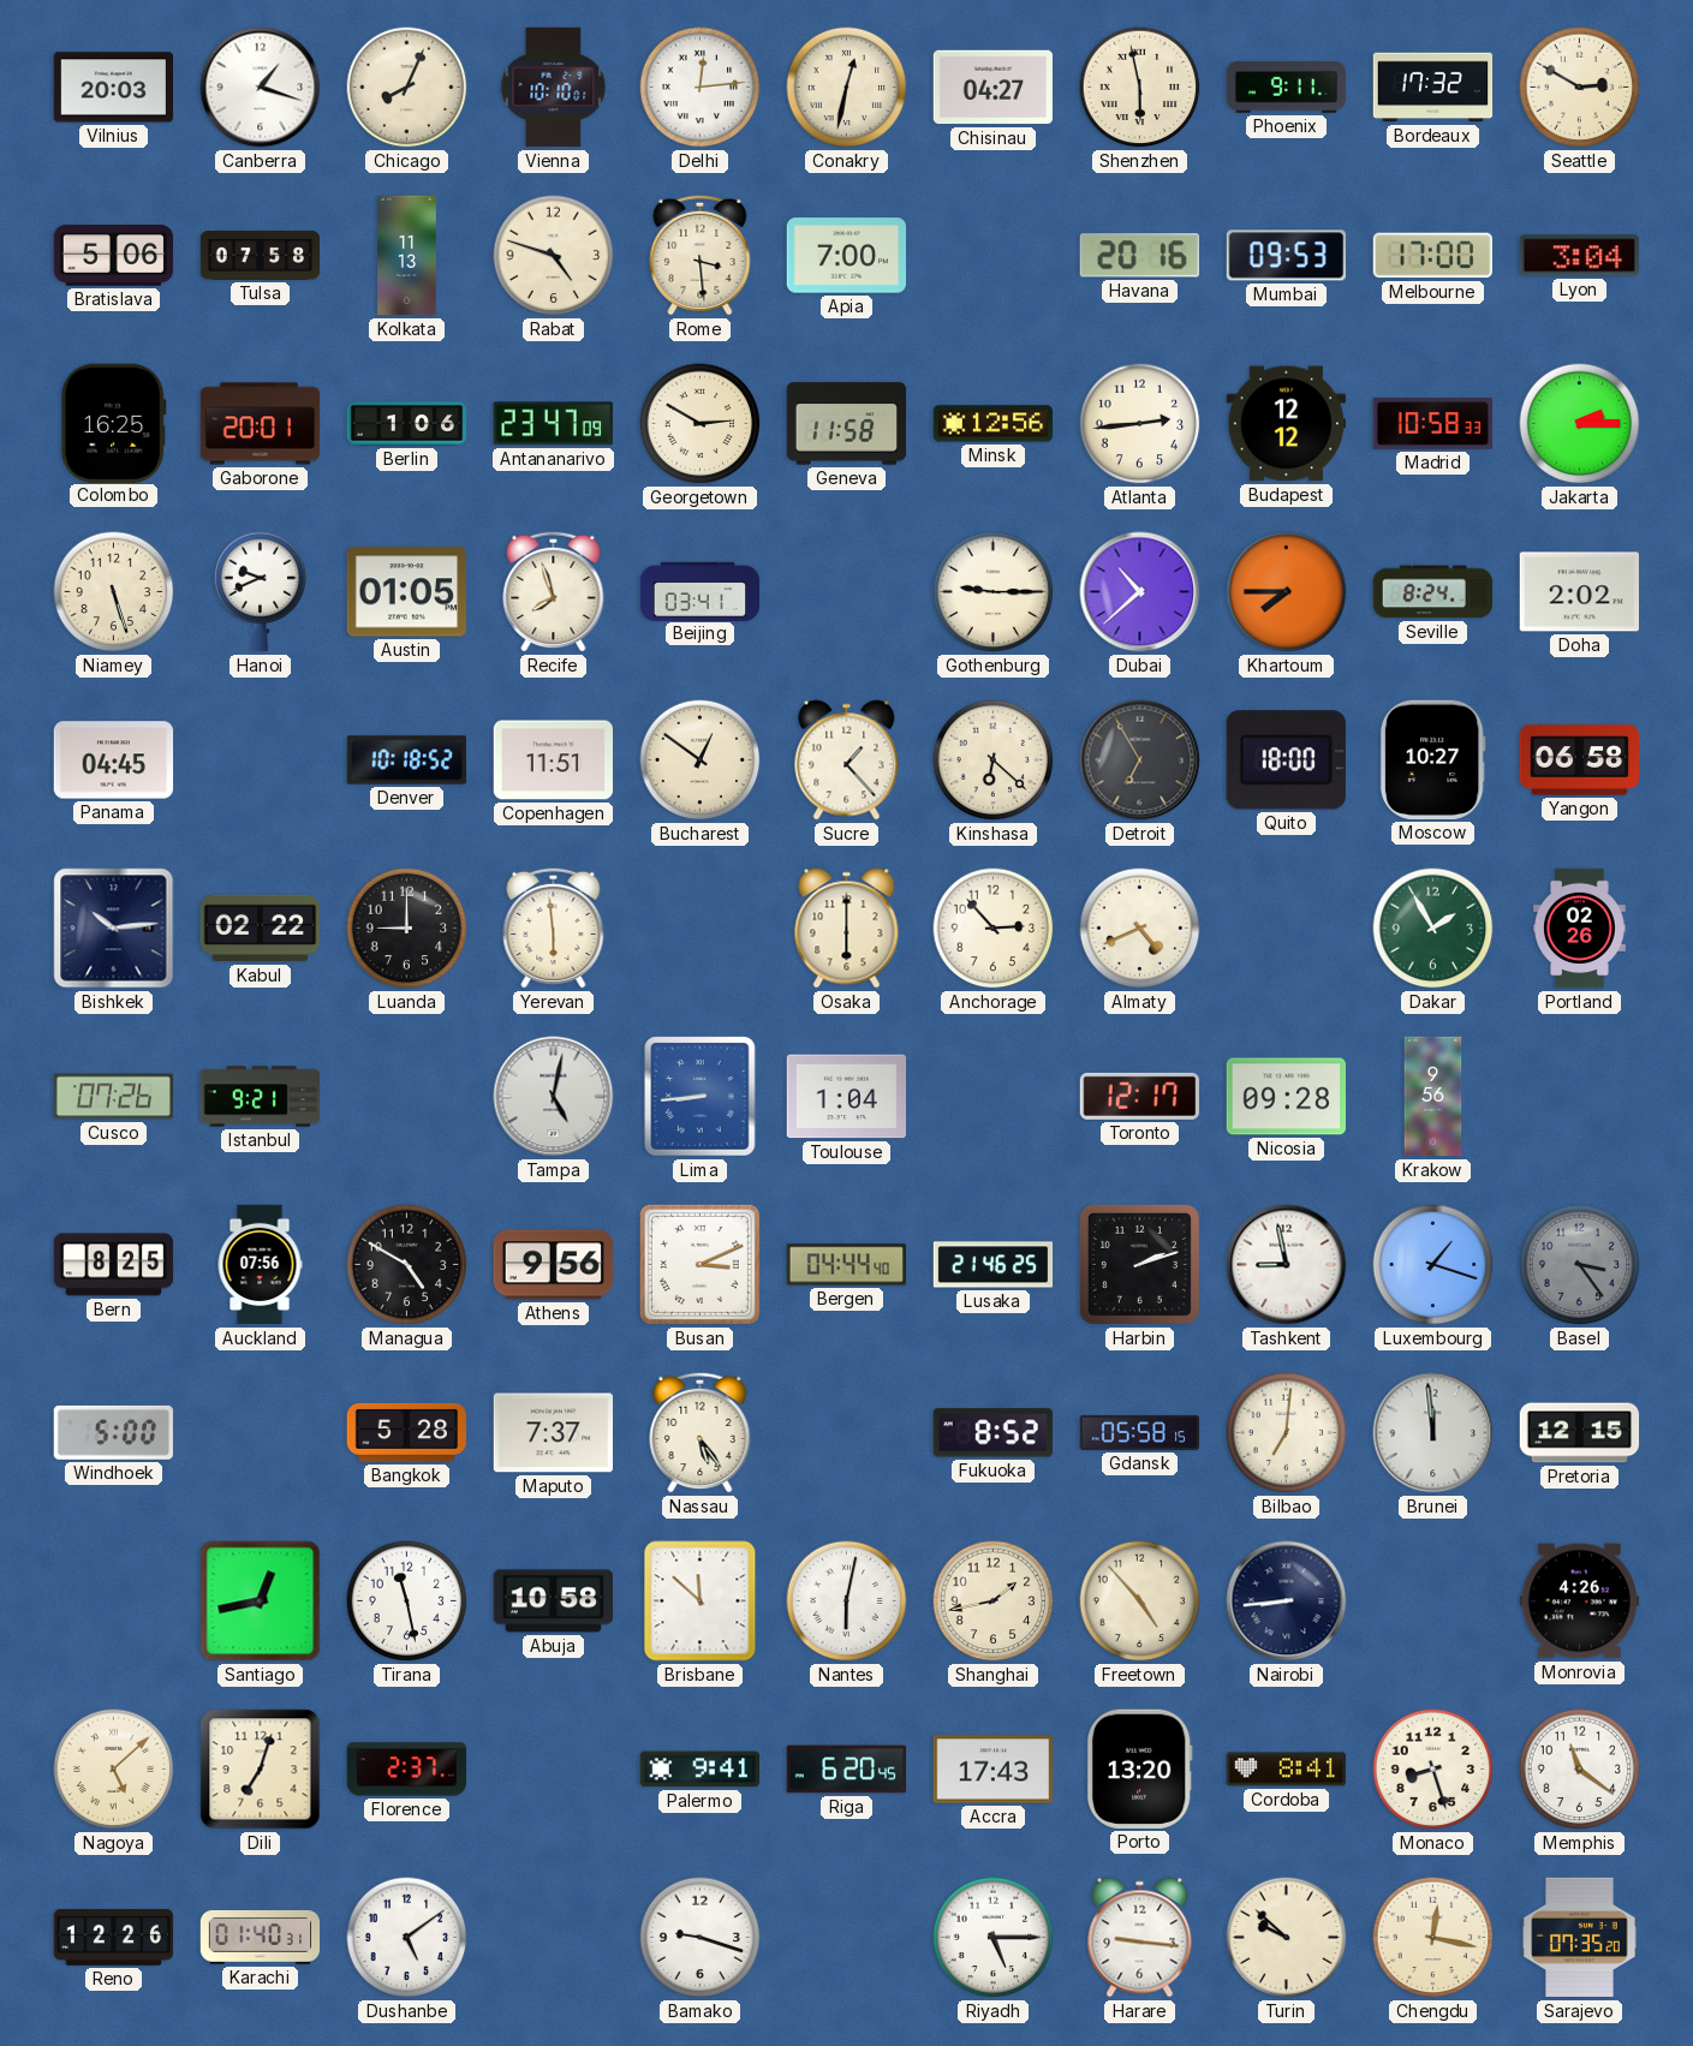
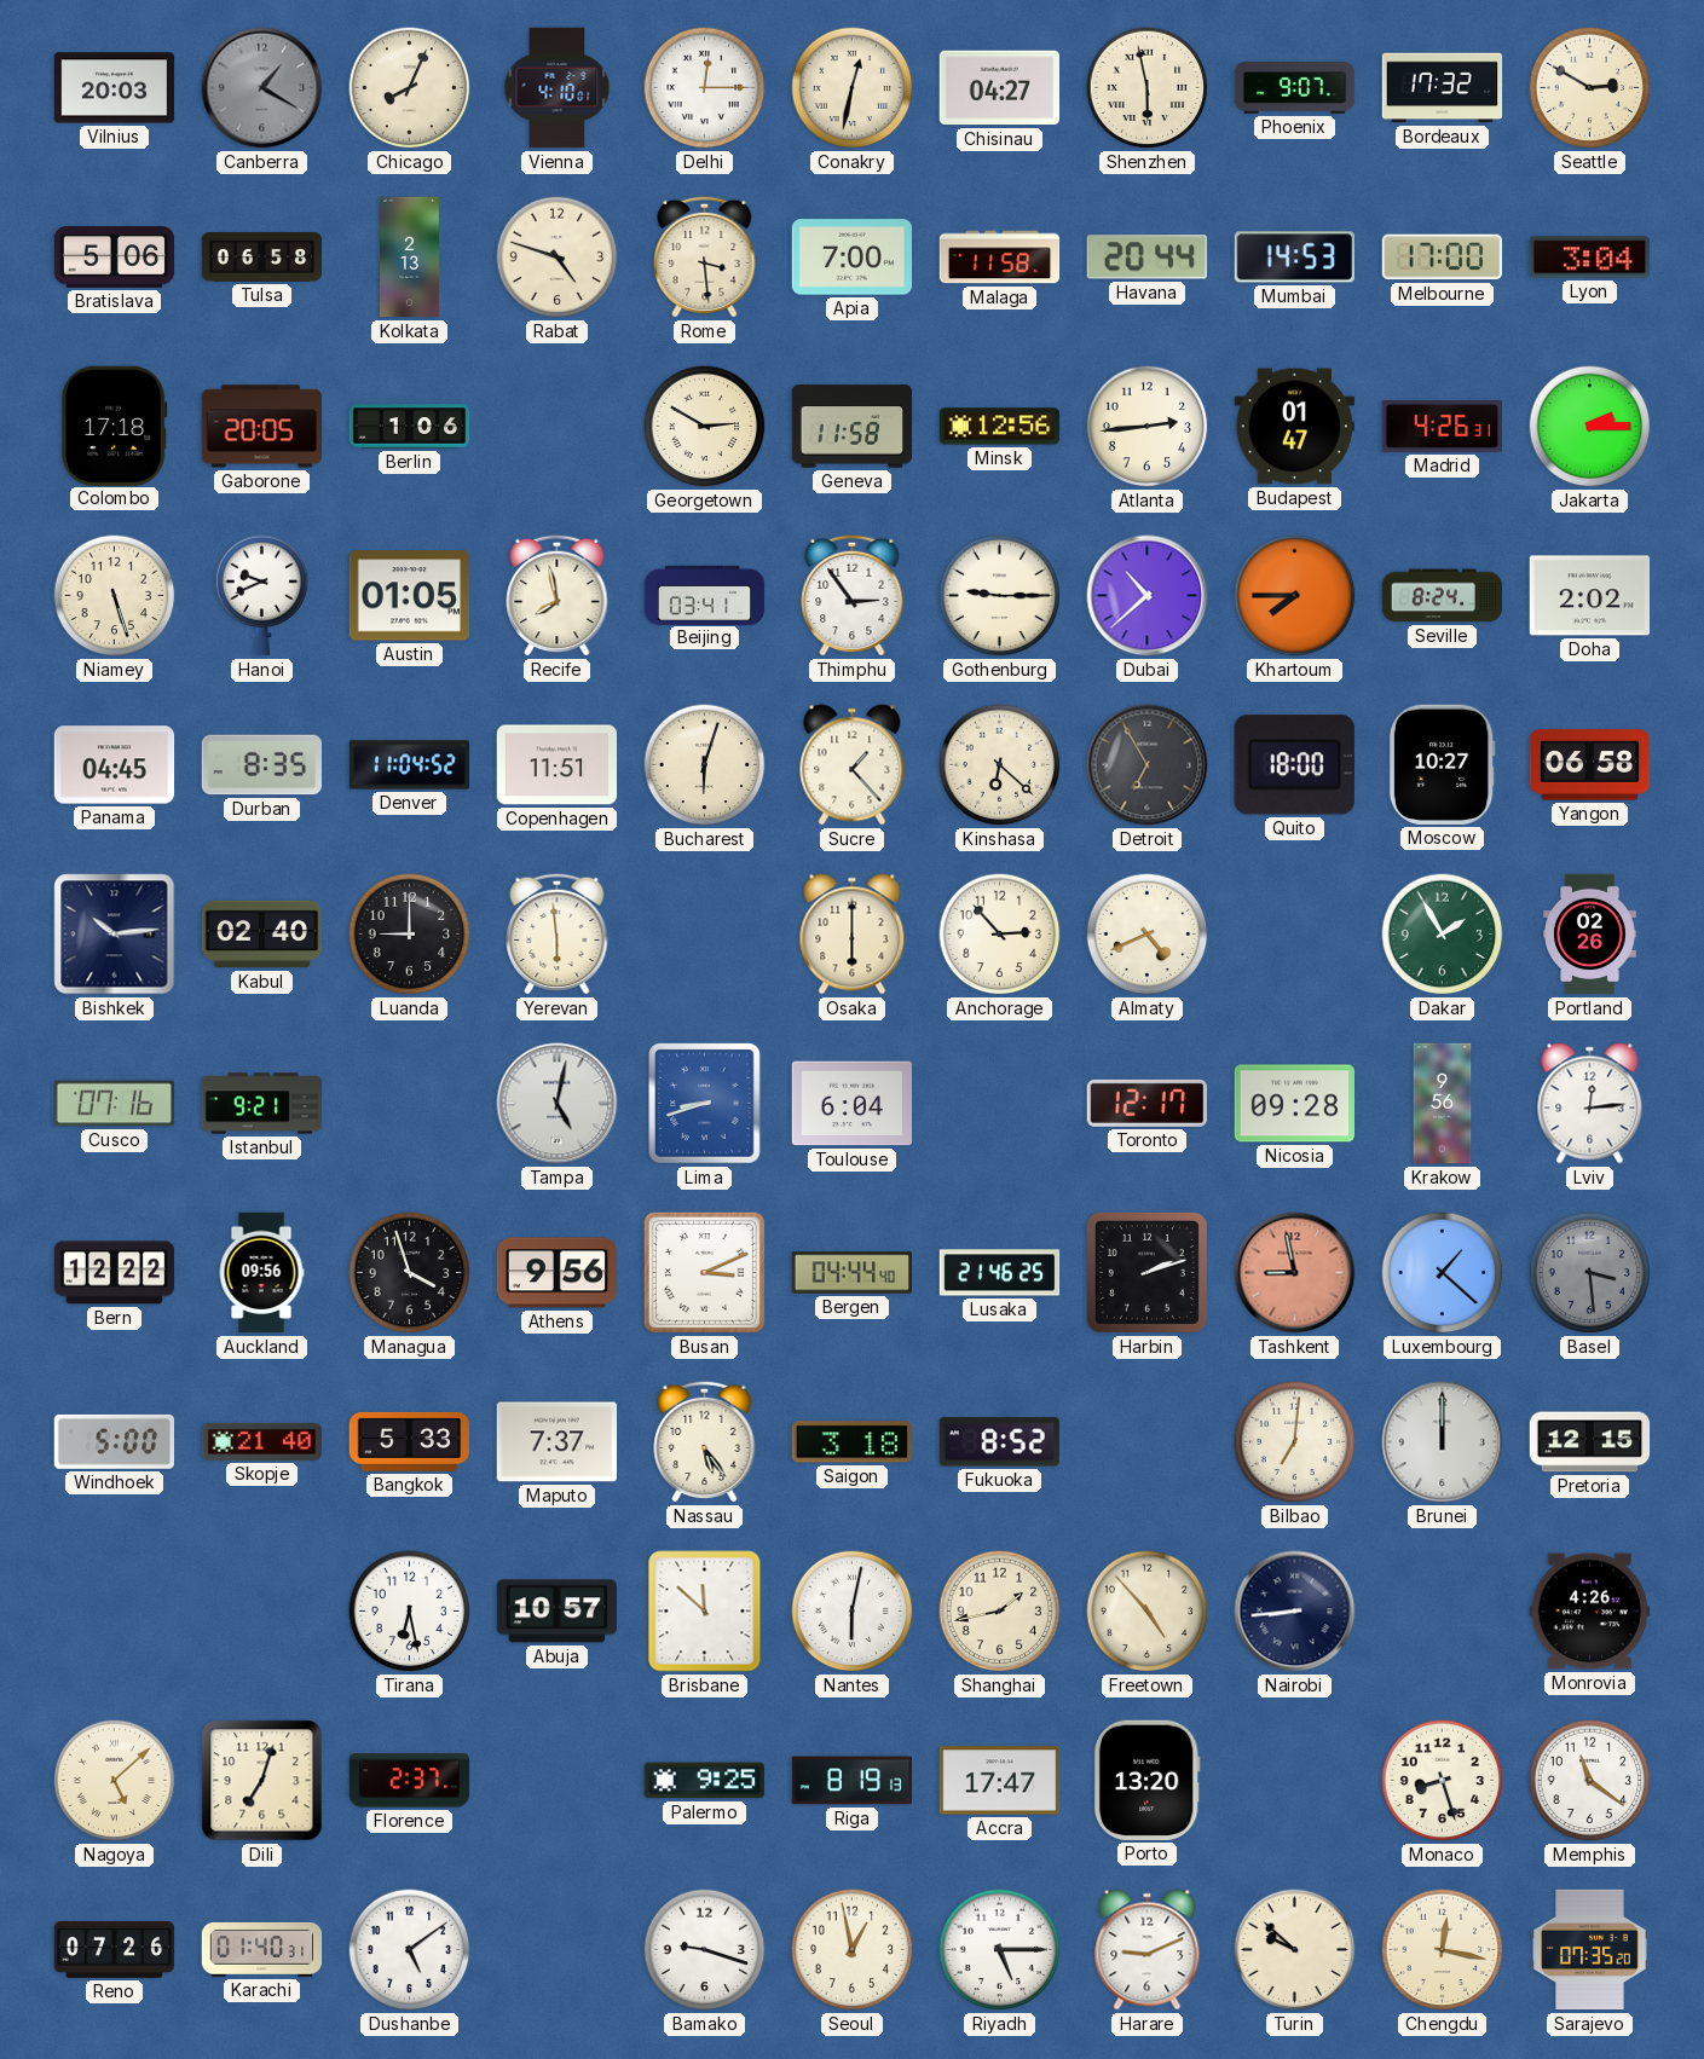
Canberra: 1:18 -> 1:20 (262, 88)
Canberra dial: white -> grey (262, 88)
Vienna: 10:10 -> 4:10 (558, 88)
Delhi: 12:14 -> 12:15 (705, 88)
Phoenix: 9:11 -> 9:07 (1295, 88)
Tulsa: 07:58 -> 06:58 (262, 258)
Kolkata: 11:13 -> 2:13 (410, 258)
Malaga: none -> 11:58 (1000, 258)
Havana: 20:16 -> 20:44 (1146, 258)
Mumbai: 09:53 -> 14:53 (1294, 258)
Colombo: 16:25 -> 17:18 (115, 426)
Gaborone: 20:01 -> 20:05 (262, 427)
Antananarivo: 23:47 -> none (553, 424)
Budapest: 12:12 -> 01:47 (1295, 427)
Madrid: 10:58 -> 4:26 (1442, 427)
Recife: 7:57 -> 7:58 (558, 595)
Thimphu: none -> 2:54 (853, 595)
Durban: none -> 8:35 (261, 765)
Denver: 10:18 -> 11:04 (410, 765)
Bucharest: 12:51 -> 6:03 (705, 765)
Kabul: 02:22 -> 02:40 (262, 935)
Cusco: 07:26 -> 07:16 (114, 1104)
Lima: 8:44 -> 8:42 (705, 1104)
Toulouse: 1:04 -> 6:04 (853, 1104)
Lviv: none -> 12:14 (1590, 1104)
Bern: 8:25 -> 12:22 (115, 1273)
Auckland: 07:56 -> 09:56 (261, 1273)
Managua: 4:50 -> 3:57 (410, 1273)
Tashkent dial: white -> salmon (1295, 1273)
Luxembourg: 1:18 -> 1:22 (1443, 1273)
Basel: 3:24 -> 3:29 (1590, 1273)
Skopje: none -> 21:40 (262, 1441)
Bangkok: 5:28 -> 5:33 (409, 1441)
Saigon: none -> 3:18 (851, 1442)
Gdansk: 05:58 -> none (1140, 1432)
Brunei: 11:59 -> 12:00 (1443, 1442)
Santiago: 12:43 -> none (261, 1601)
Tirana: 11:28 -> 6:28 (410, 1612)
Abuja: 10:58 -> 10:57 (556, 1612)
Palermo: 9:41 -> 9:25 (704, 1781)
Riga: 6:20 -> 8:19 (853, 1781)
Accra: 17:43 -> 17:47 (999, 1781)
Cordoba: 8:41 -> none (1287, 1770)
Reno: 12:26 -> 07:26 (115, 1949)
Seoul: none -> 12:58 (853, 1950)
Harare: 9:16 -> 9:11 (1148, 1950)
